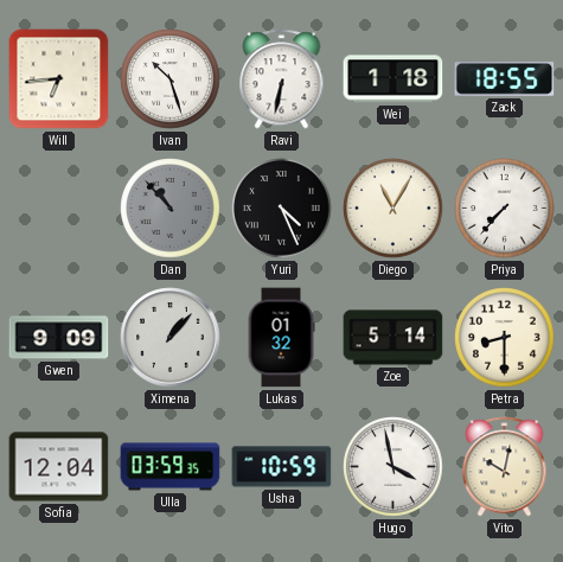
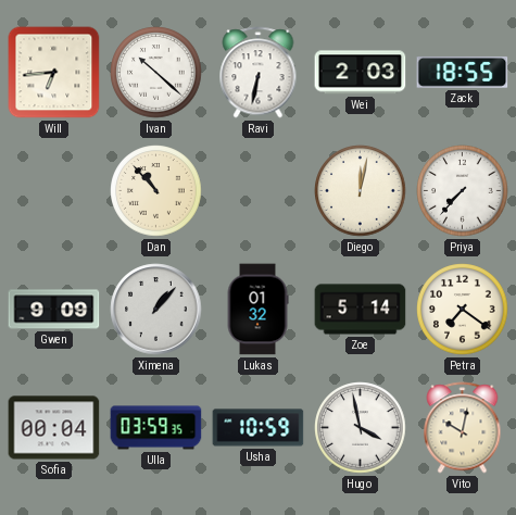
Ivan: 10:27 -> 10:22 (156, 73)
Wei: 1:18 -> 2:03 (361, 73)
Dan dial: grey -> cream (156, 191)
Yuri: 4:26 -> none (282, 209)
Diego: 11:05 -> 12:02 (361, 191)
Petra: 8:30 -> 7:21 (463, 310)
Sofia: 12:04 -> 00:04 (54, 428)
